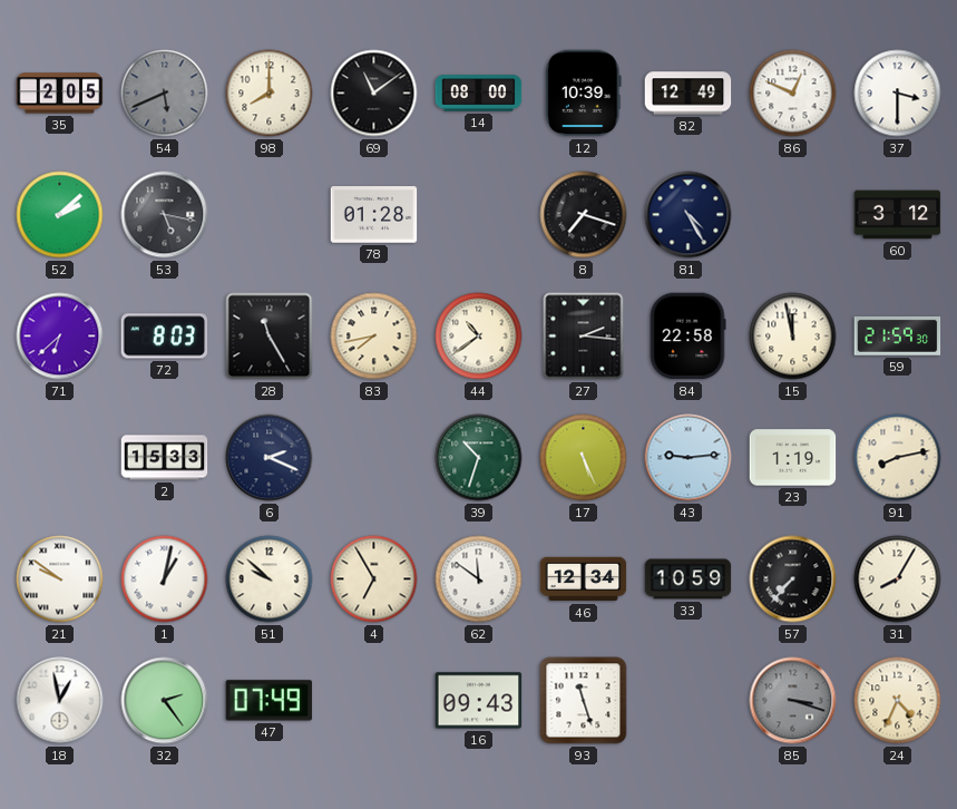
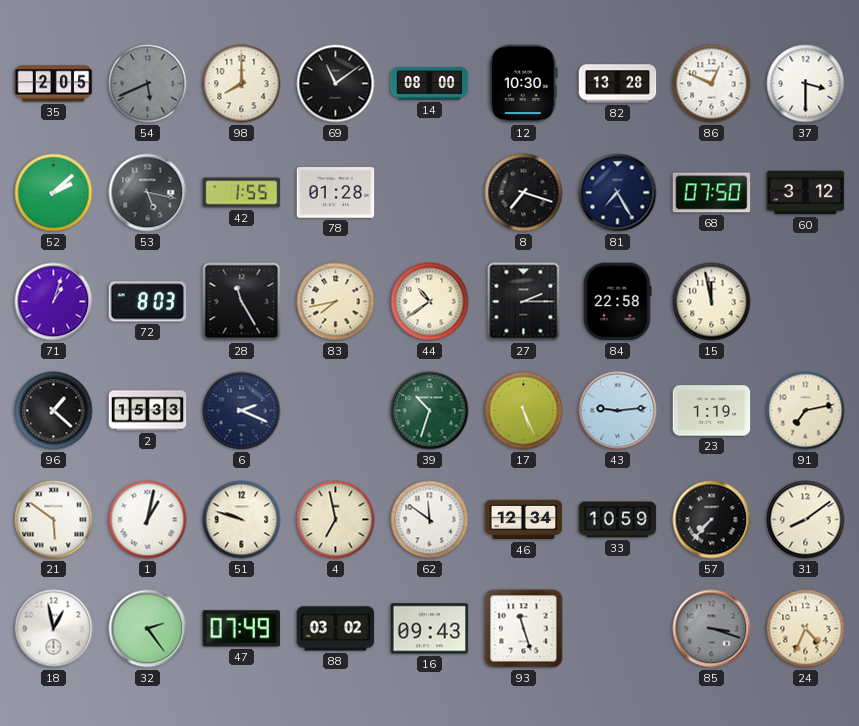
12: 10:39 -> 10:30 (524, 84)
82: 12:49 -> 13:28 (618, 84)
42: none -> 1:55 (242, 193)
81: 4:25 -> 7:25 (618, 193)
68: none -> 07:50 (712, 193)
71: 6:38 -> 1:03 (54, 302)
27: 2:16 -> 2:15 (524, 302)
59: 21:59 -> none (898, 335)
96: none -> 1:22 (54, 411)
91: 8:13 -> 7:13 (806, 411)
21: 9:51 -> 5:51 (54, 520)
51: 9:52 -> 9:48 (242, 520)
4: 6:55 -> 6:58 (336, 520)
31: 8:05 -> 8:09 (806, 520)
88: none -> 03:02 (336, 629)
